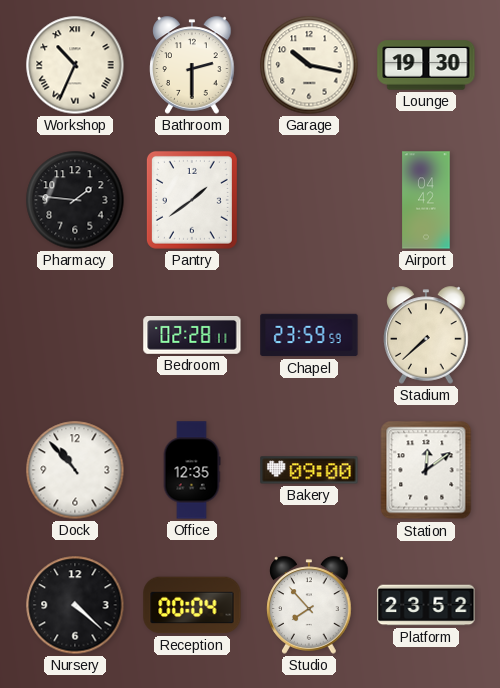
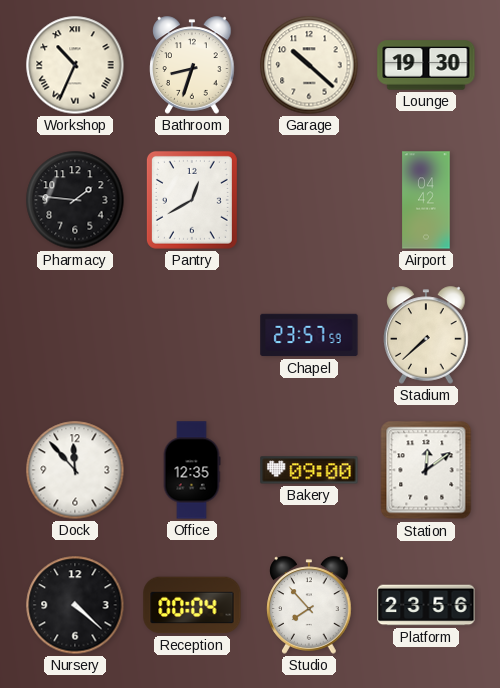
Bathroom: 2:30 -> 8:33 (192, 65)
Garage: 10:17 -> 10:22 (309, 65)
Pantry: 1:39 -> 12:40 (192, 200)
Bedroom: 02:28 -> none (192, 336)
Chapel: 23:59 -> 23:57 (309, 335)
Dock: 10:53 -> 11:53 (75, 470)
Platform: 23:52 -> 23:56 (426, 605)
